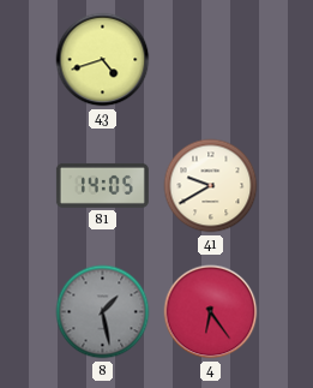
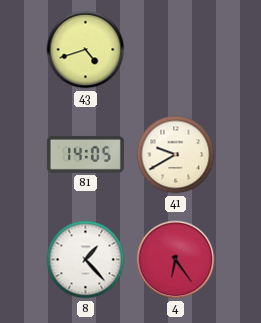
8: 1:28 -> 1:23 (86, 260)
8 dial: grey -> white (86, 260)
